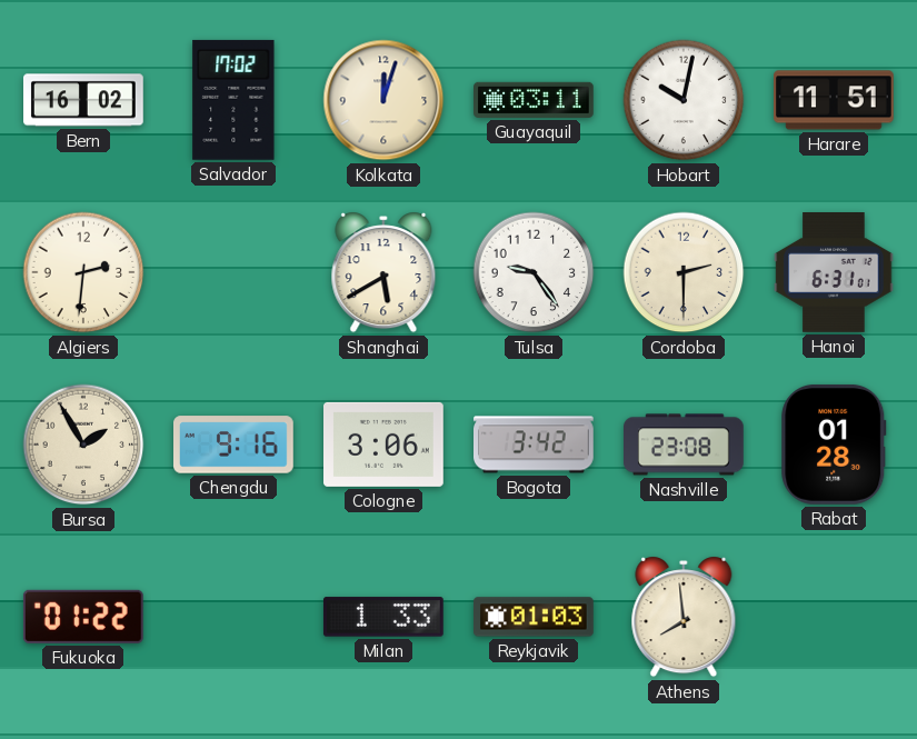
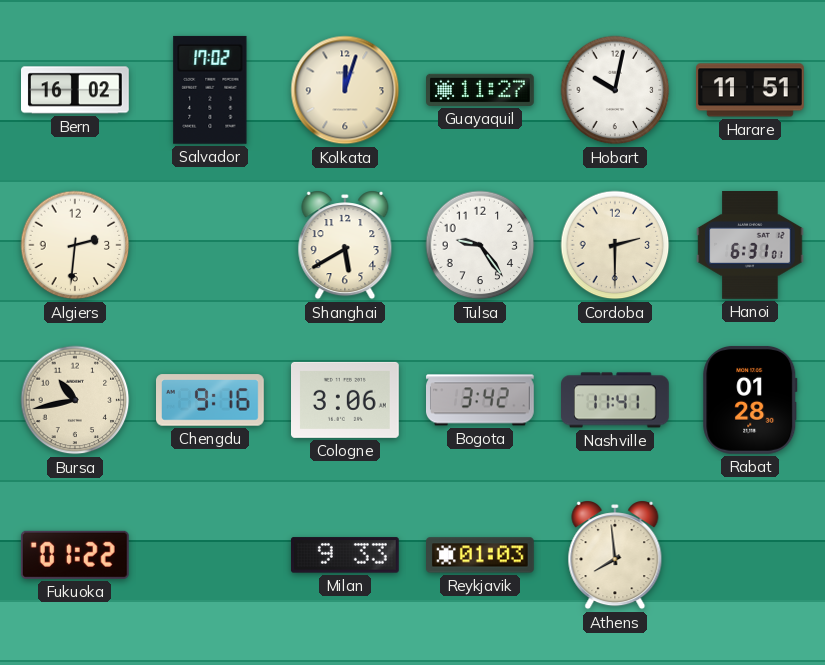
Guayaquil: 03:11 -> 11:27 (481, 90)
Bursa: 1:55 -> 10:43 (75, 400)
Nashville: 23:08 -> 11:41 (616, 400)
Milan: 1:33 -> 9:33 (345, 555)
